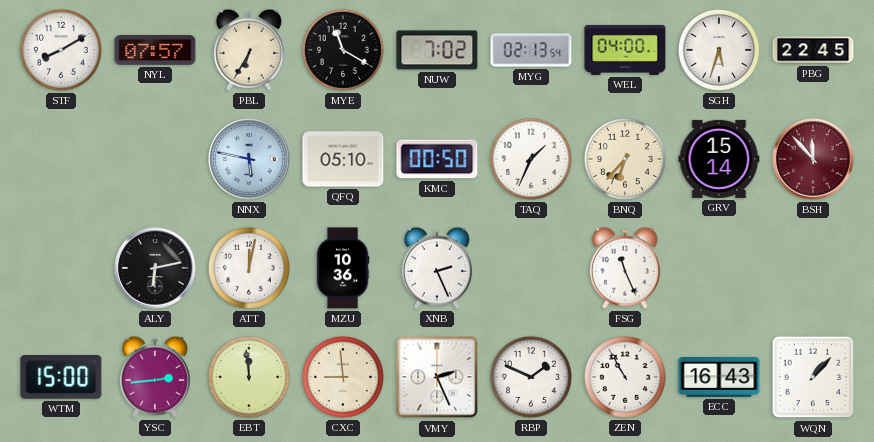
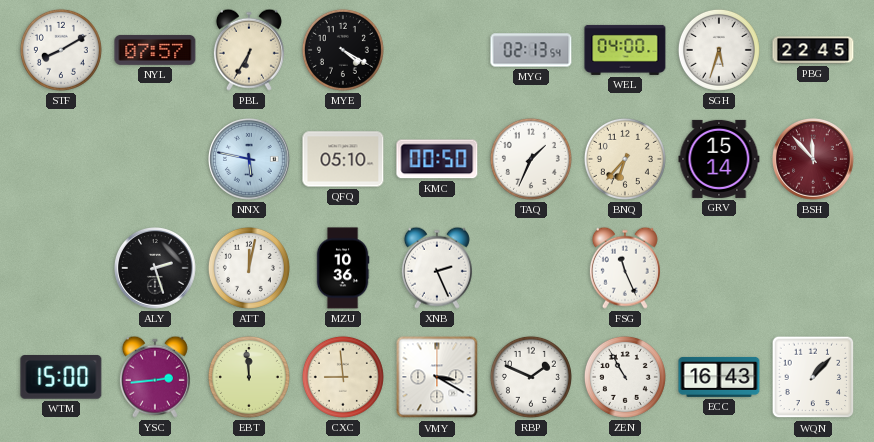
MYE: 11:20 -> 4:20 (343, 50)
NUW: 7:02 -> none (437, 50)
ALY: 6:13 -> 2:27 (156, 269)
VMY: 2:26 -> 3:20 (437, 377)
